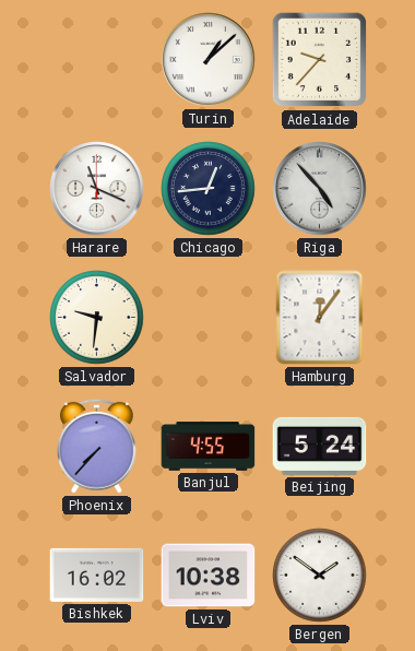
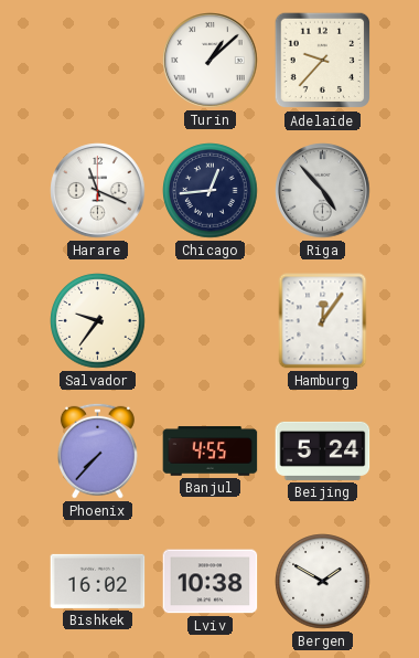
Salvador: 9:31 -> 9:36 (98, 321)
Bergen: 1:51 -> 1:50 (323, 582)
